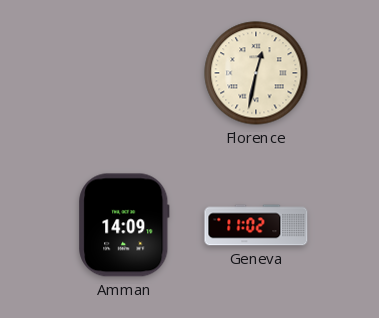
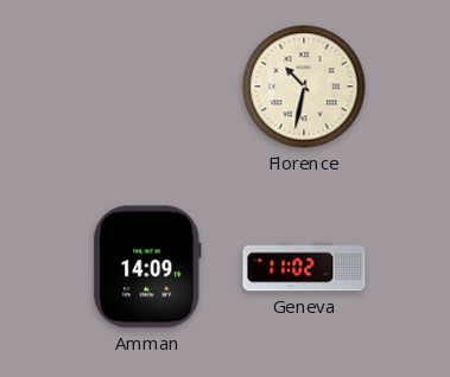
Florence: 12:32 -> 10:32 (304, 87)
